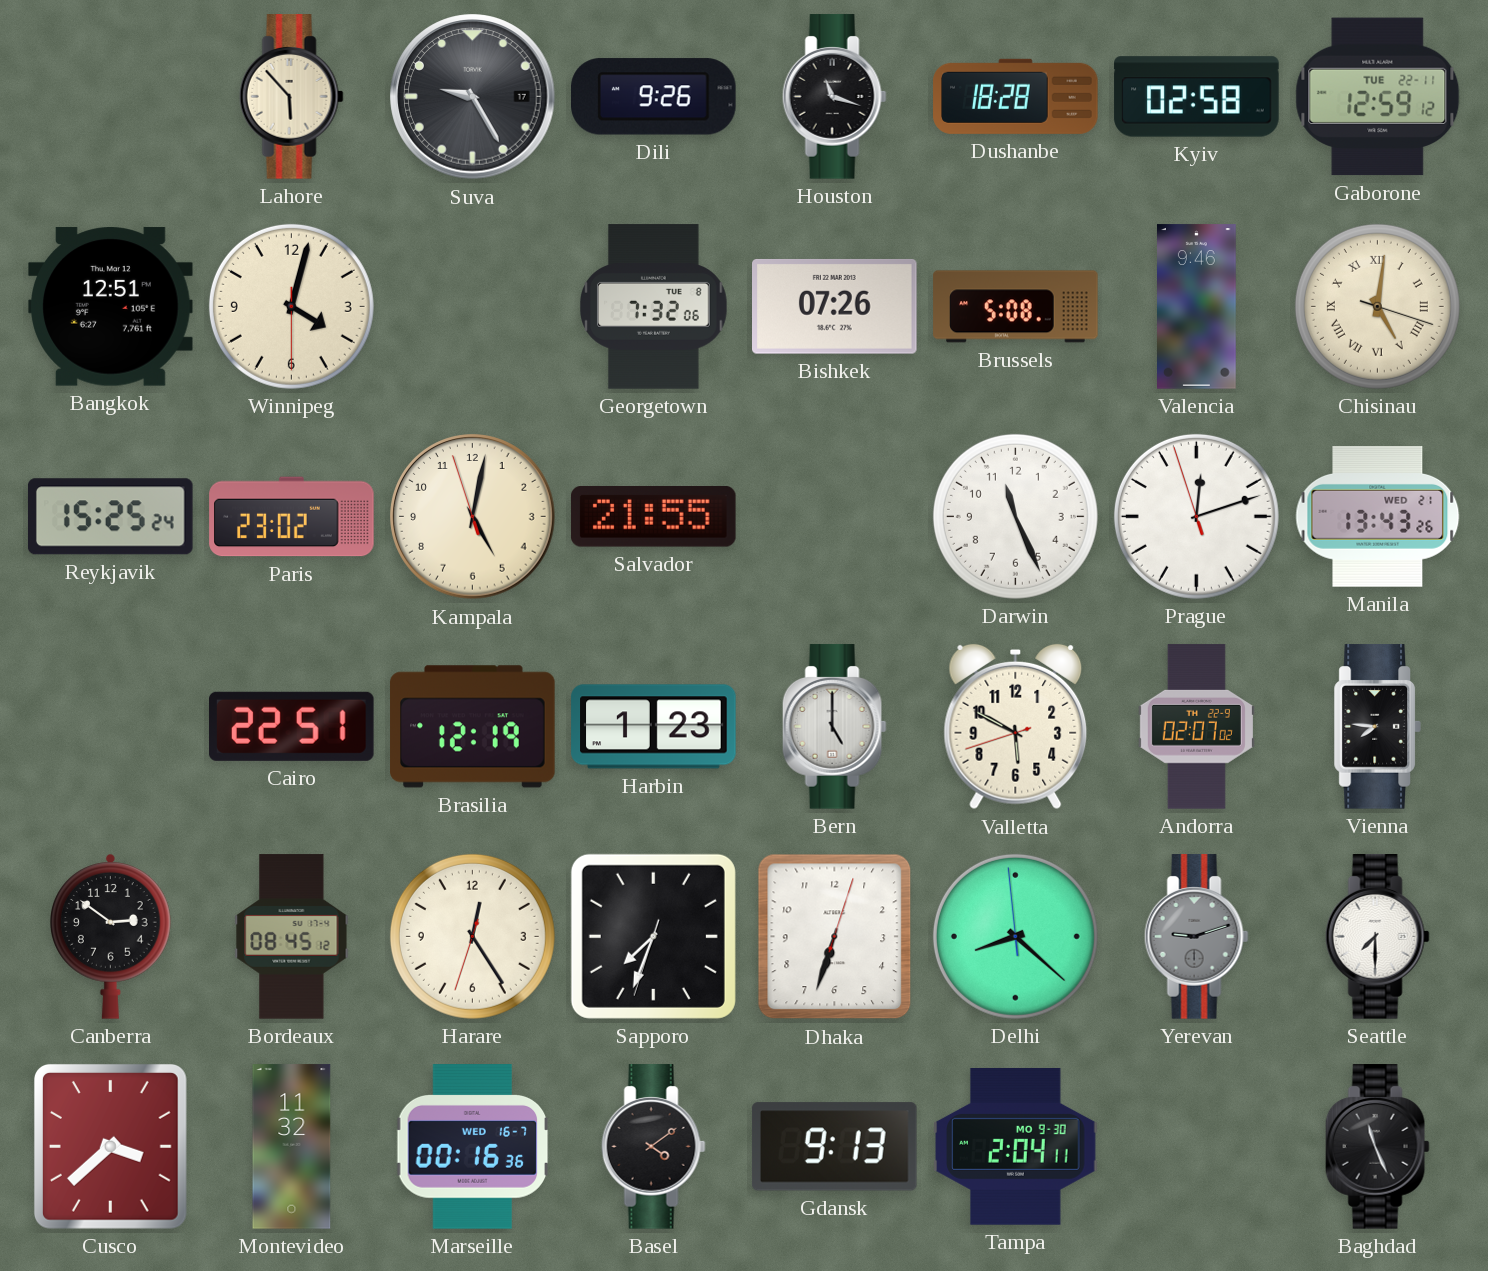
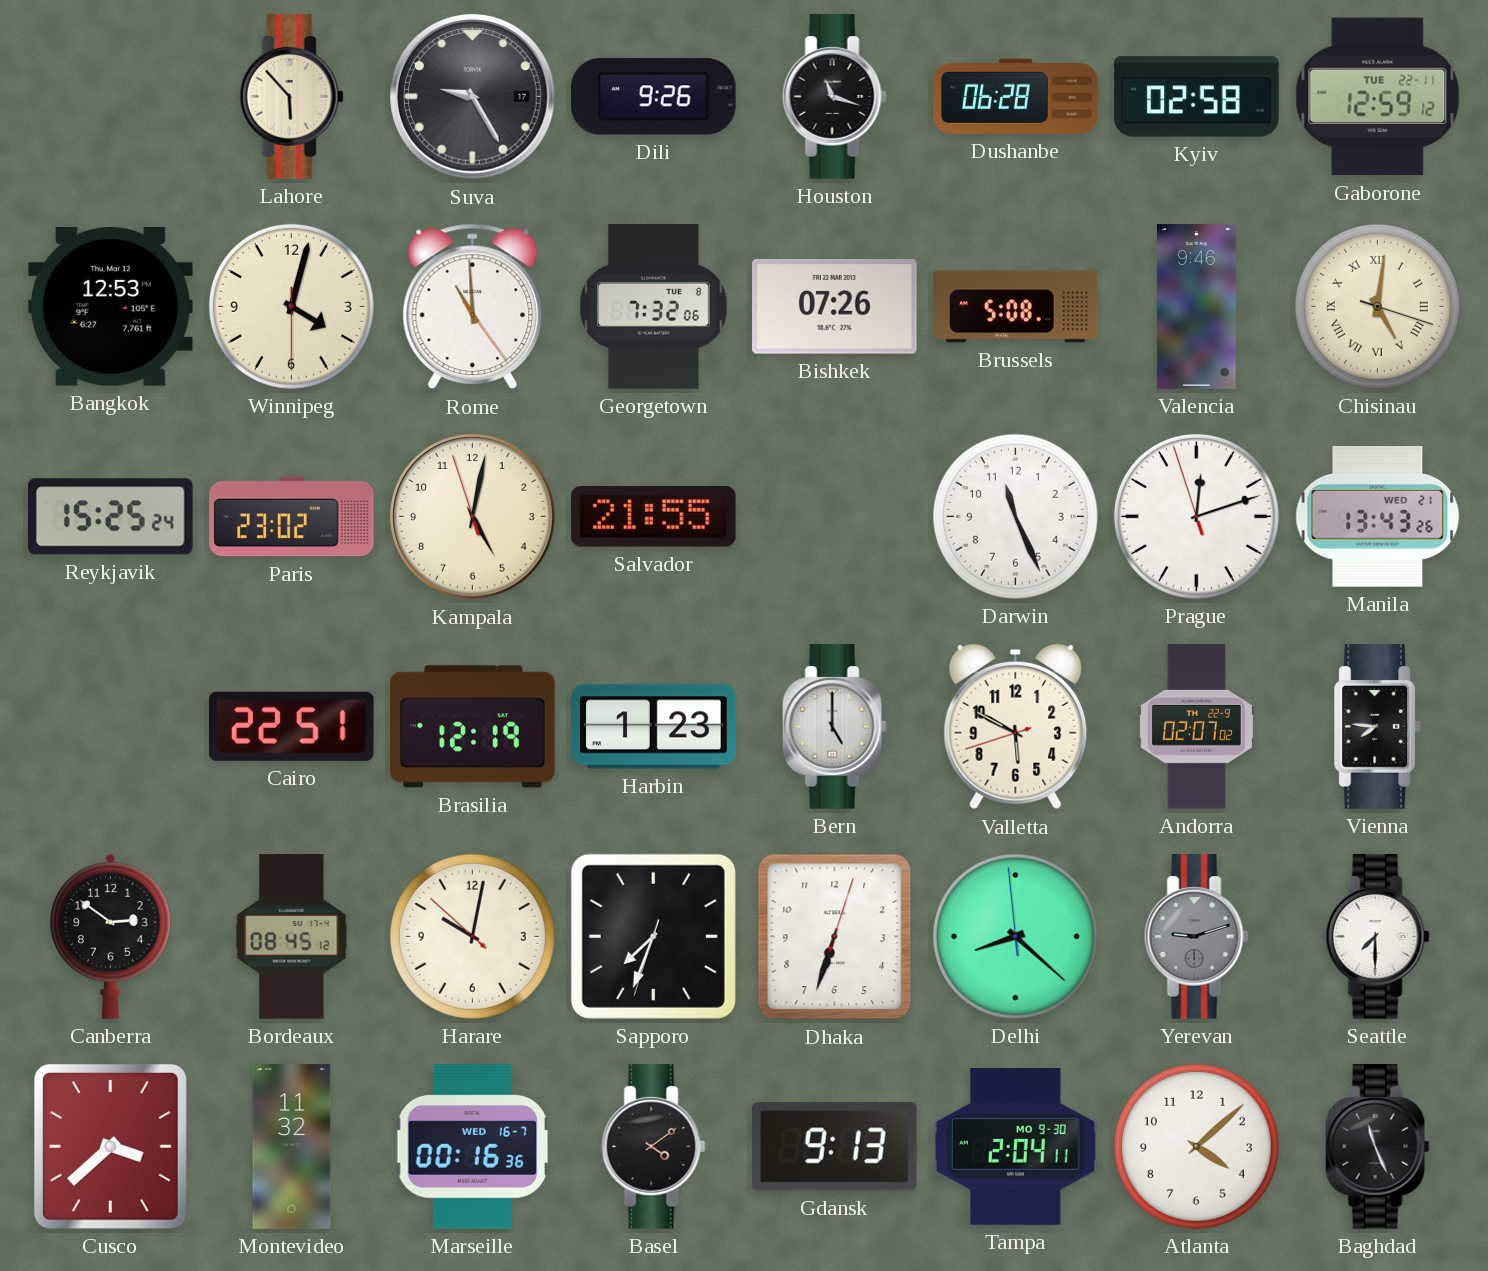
Dushanbe: 18:28 -> 06:28 (1016, 96)
Bangkok: 12:51 -> 12:53 (111, 307)
Rome: none -> 10:59 (473, 307)
Harare: 12:24 -> 10:01 (472, 936)
Atlanta: none -> 4:08 (1196, 1146)
